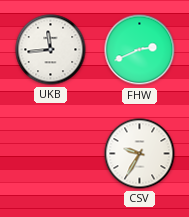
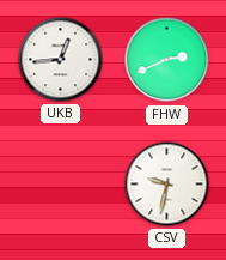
UKB: 11:44 -> 12:44 (61, 60)
CSV: 9:35 -> 9:32 (167, 185)
